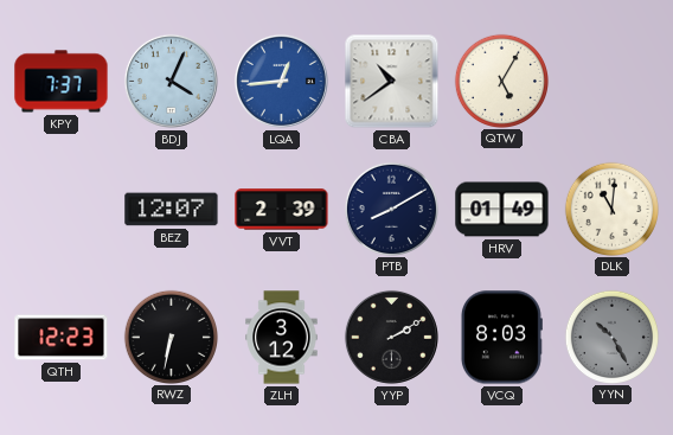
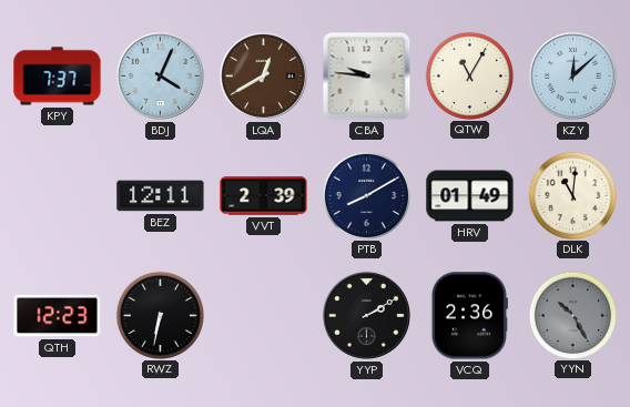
LQA: 12:44 -> 12:40 (263, 75)
LQA dial: blue -> brown (263, 75)
CBA: 10:39 -> 9:46 (367, 77)
QTW: 5:05 -> 11:05 (469, 75)
KZY: none -> 12:08 (572, 75)
BEZ: 12:07 -> 12:11 (161, 196)
ZLH: 3:12 -> none (282, 338)
VCQ: 8:03 -> 2:36 (469, 316)
